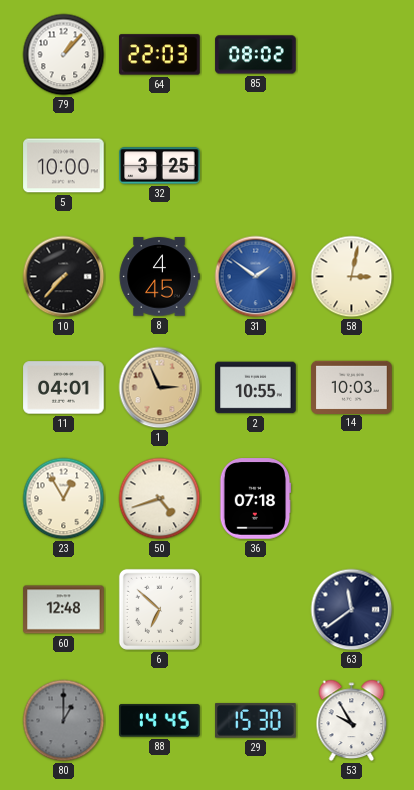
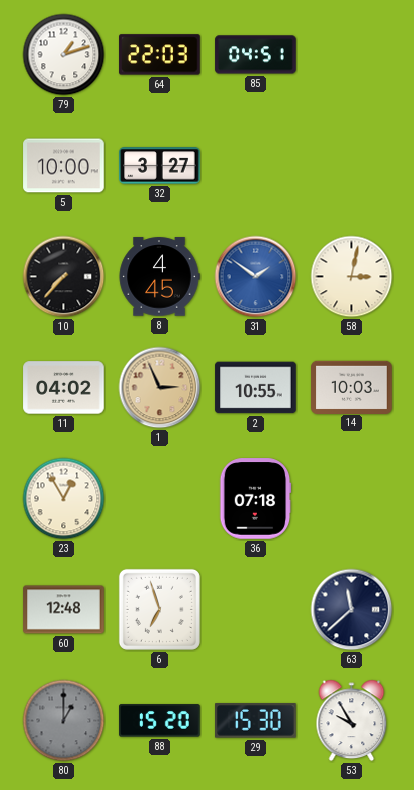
79: 1:07 -> 1:12 (64, 55)
85: 08:02 -> 04:51 (256, 55)
32: 3:25 -> 3:27 (160, 166)
11: 04:01 -> 04:02 (64, 388)
50: 4:42 -> none (160, 499)
6: 6:52 -> 6:57 (159, 609)
63: 11:39 -> 11:38 (352, 610)
88: 14:45 -> 15:20 (160, 721)
